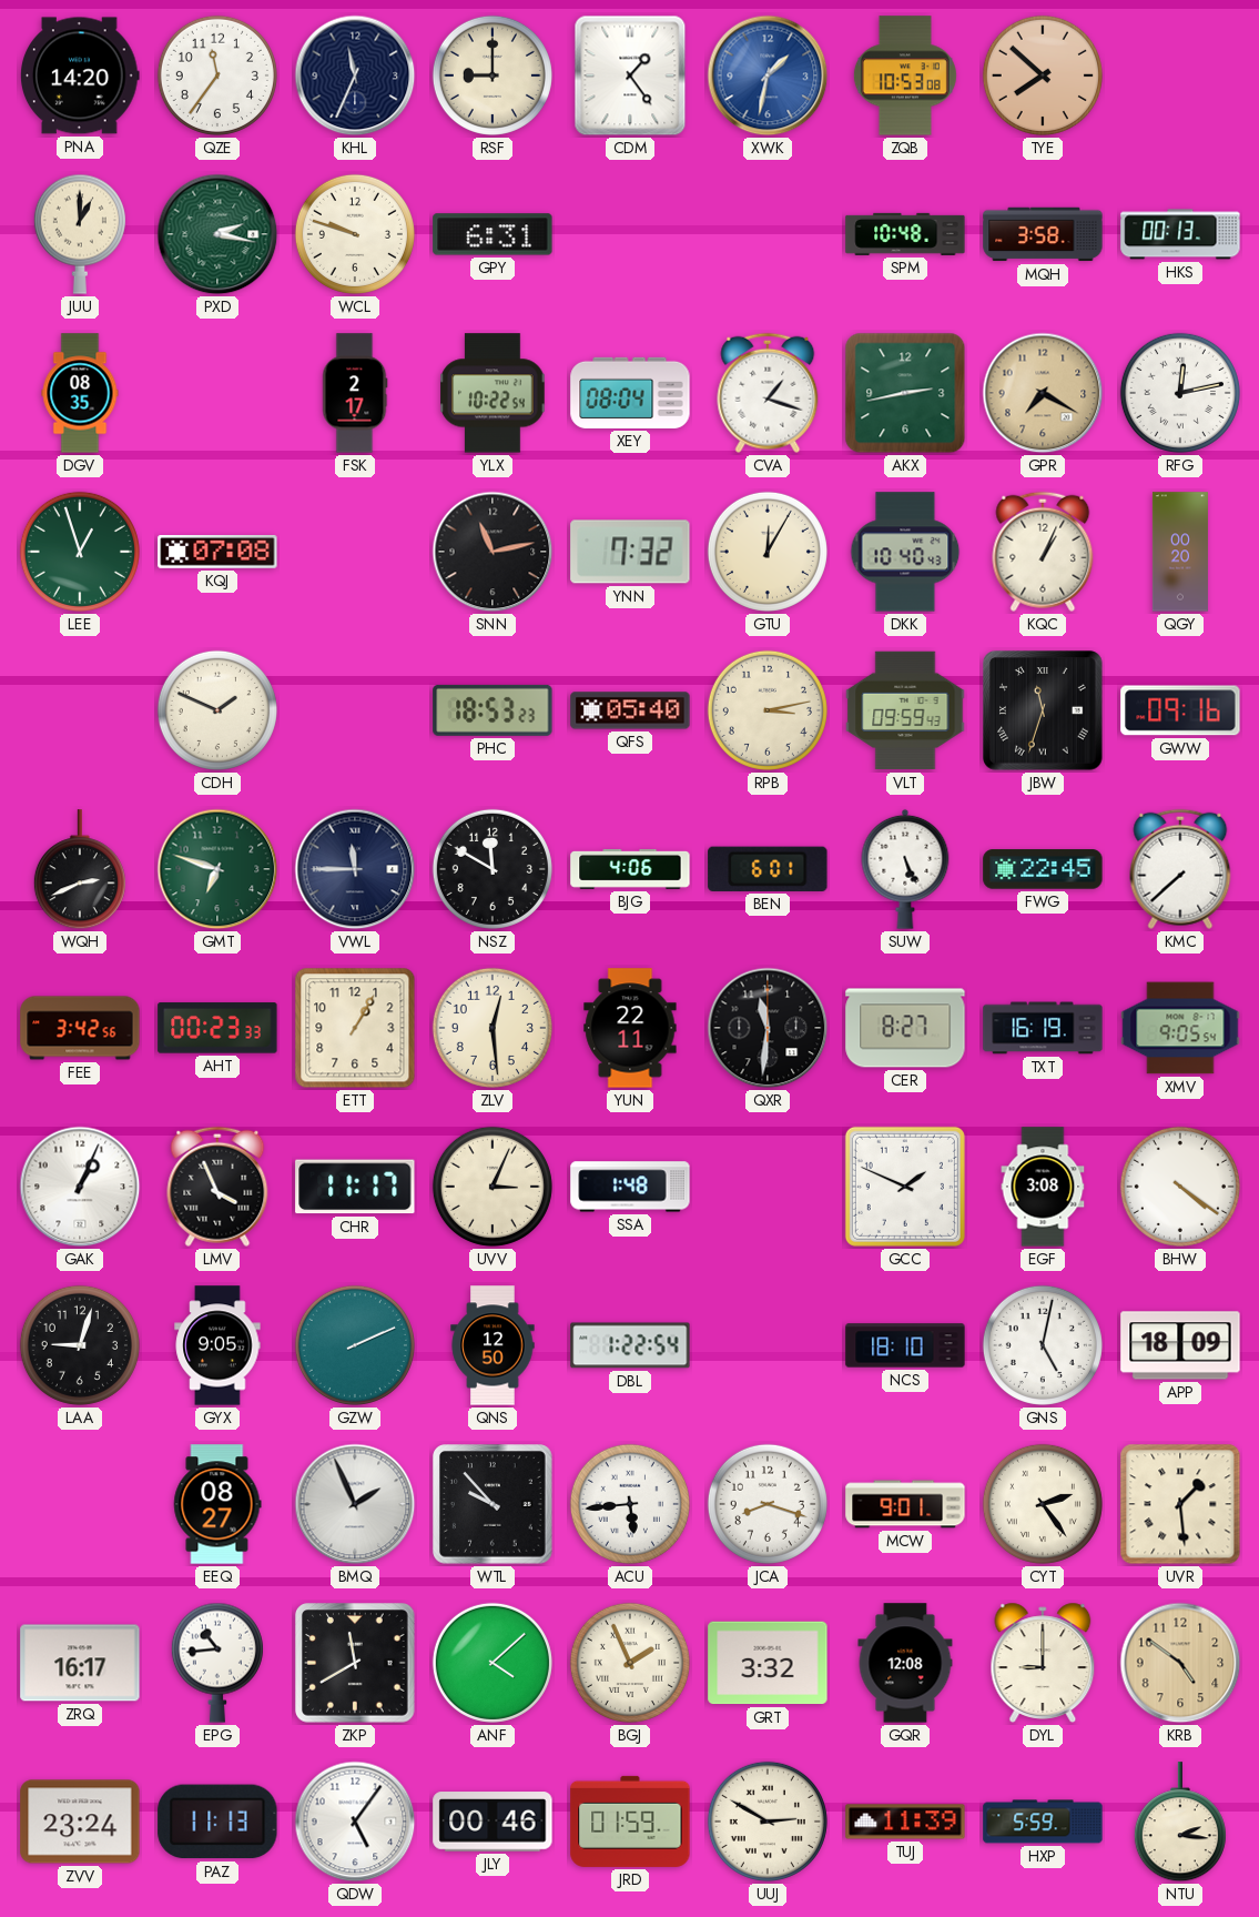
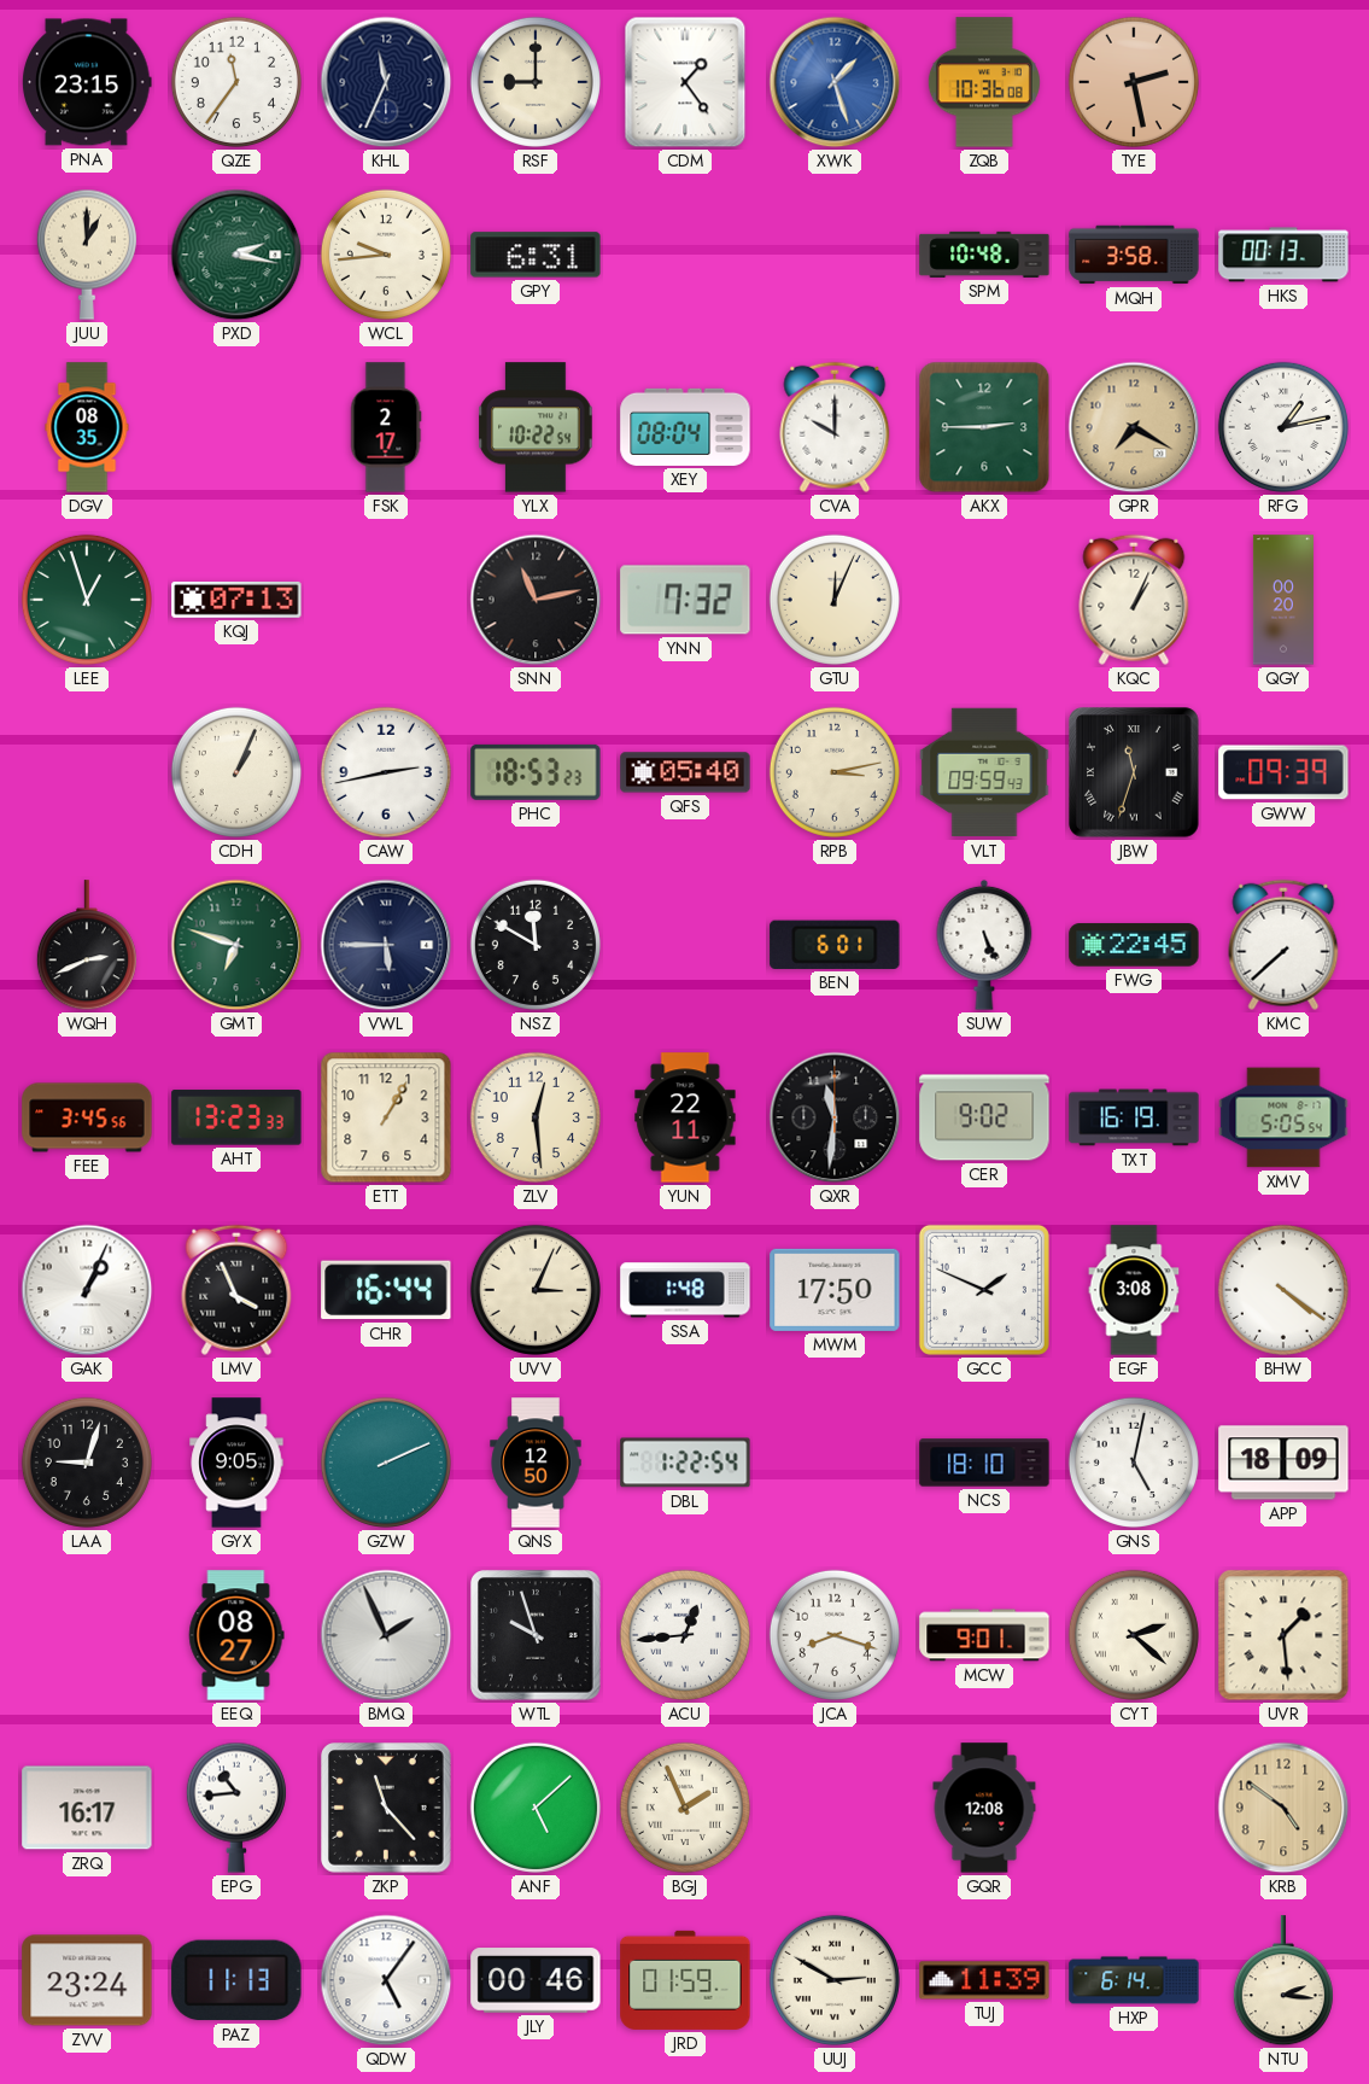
PNA: 14:20 -> 23:15 (87, 82)
XWK: 1:32 -> 1:27 (835, 82)
ZQB: 10:53 -> 10:36 (984, 82)
TYE: 7:52 -> 2:28 (1134, 82)
WCL: 9:48 -> 9:44 (386, 255)
CVA: 1:18 -> 10:00 (835, 427)
AKX: 2:43 -> 2:45 (984, 427)
RFG: 12:13 -> 1:13 (1283, 427)
KQJ: 07:08 -> 07:13 (236, 601)
GTU: 12:05 -> 12:04 (835, 600)
DKK: 10:40 -> none (905, 552)
CDH: 1:49 -> 1:04 (236, 772)
CAW: none -> 2:43 (386, 772)
GWW: 09:16 -> 09:39 (1283, 772)
VWL: 11:45 -> 5:45 (386, 945)
BJG: 4:06 -> none (630, 869)
FEE: 3:42 -> 3:45 (87, 1117)
AHT: 00:23 -> 13:23 (236, 1117)
CER: 8:27 -> 9:02 (984, 1117)
XMV: 9:05 -> 5:05 (1283, 1117)
CHR: 11:17 -> 16:44 (386, 1290)
MWM: none -> 17:50 (835, 1290)
WTL: 9:53 -> 9:57 (536, 1635)
ACU: 5:44 -> 12:44 (685, 1635)
CYT: 2:24 -> 2:22 (1134, 1635)
ZKP: 11:40 -> 11:23 (386, 1808)
ANF: 4:08 -> 5:08 (536, 1808)
GRT: 3:32 -> none (768, 1663)
DYL: 9:00 -> none (1043, 1663)
HXP: 5:59 -> 6:14 (1134, 1980)
